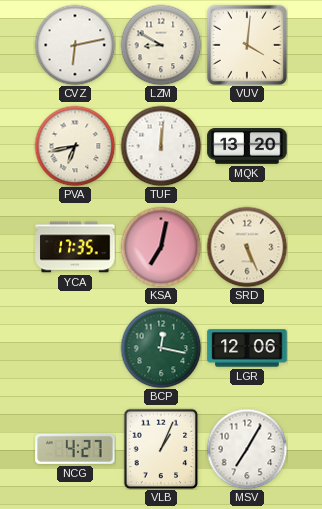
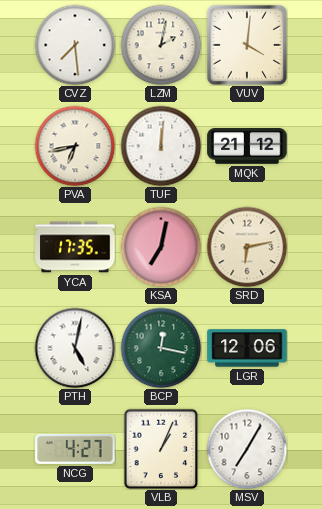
CVZ: 6:13 -> 7:29 (75, 45)
LZM: 8:50 -> 2:02 (161, 45)
MQK: 13:20 -> 21:12 (247, 146)
SRD: 5:26 -> 6:13 (247, 247)
PTH: none -> 5:02 (75, 348)
